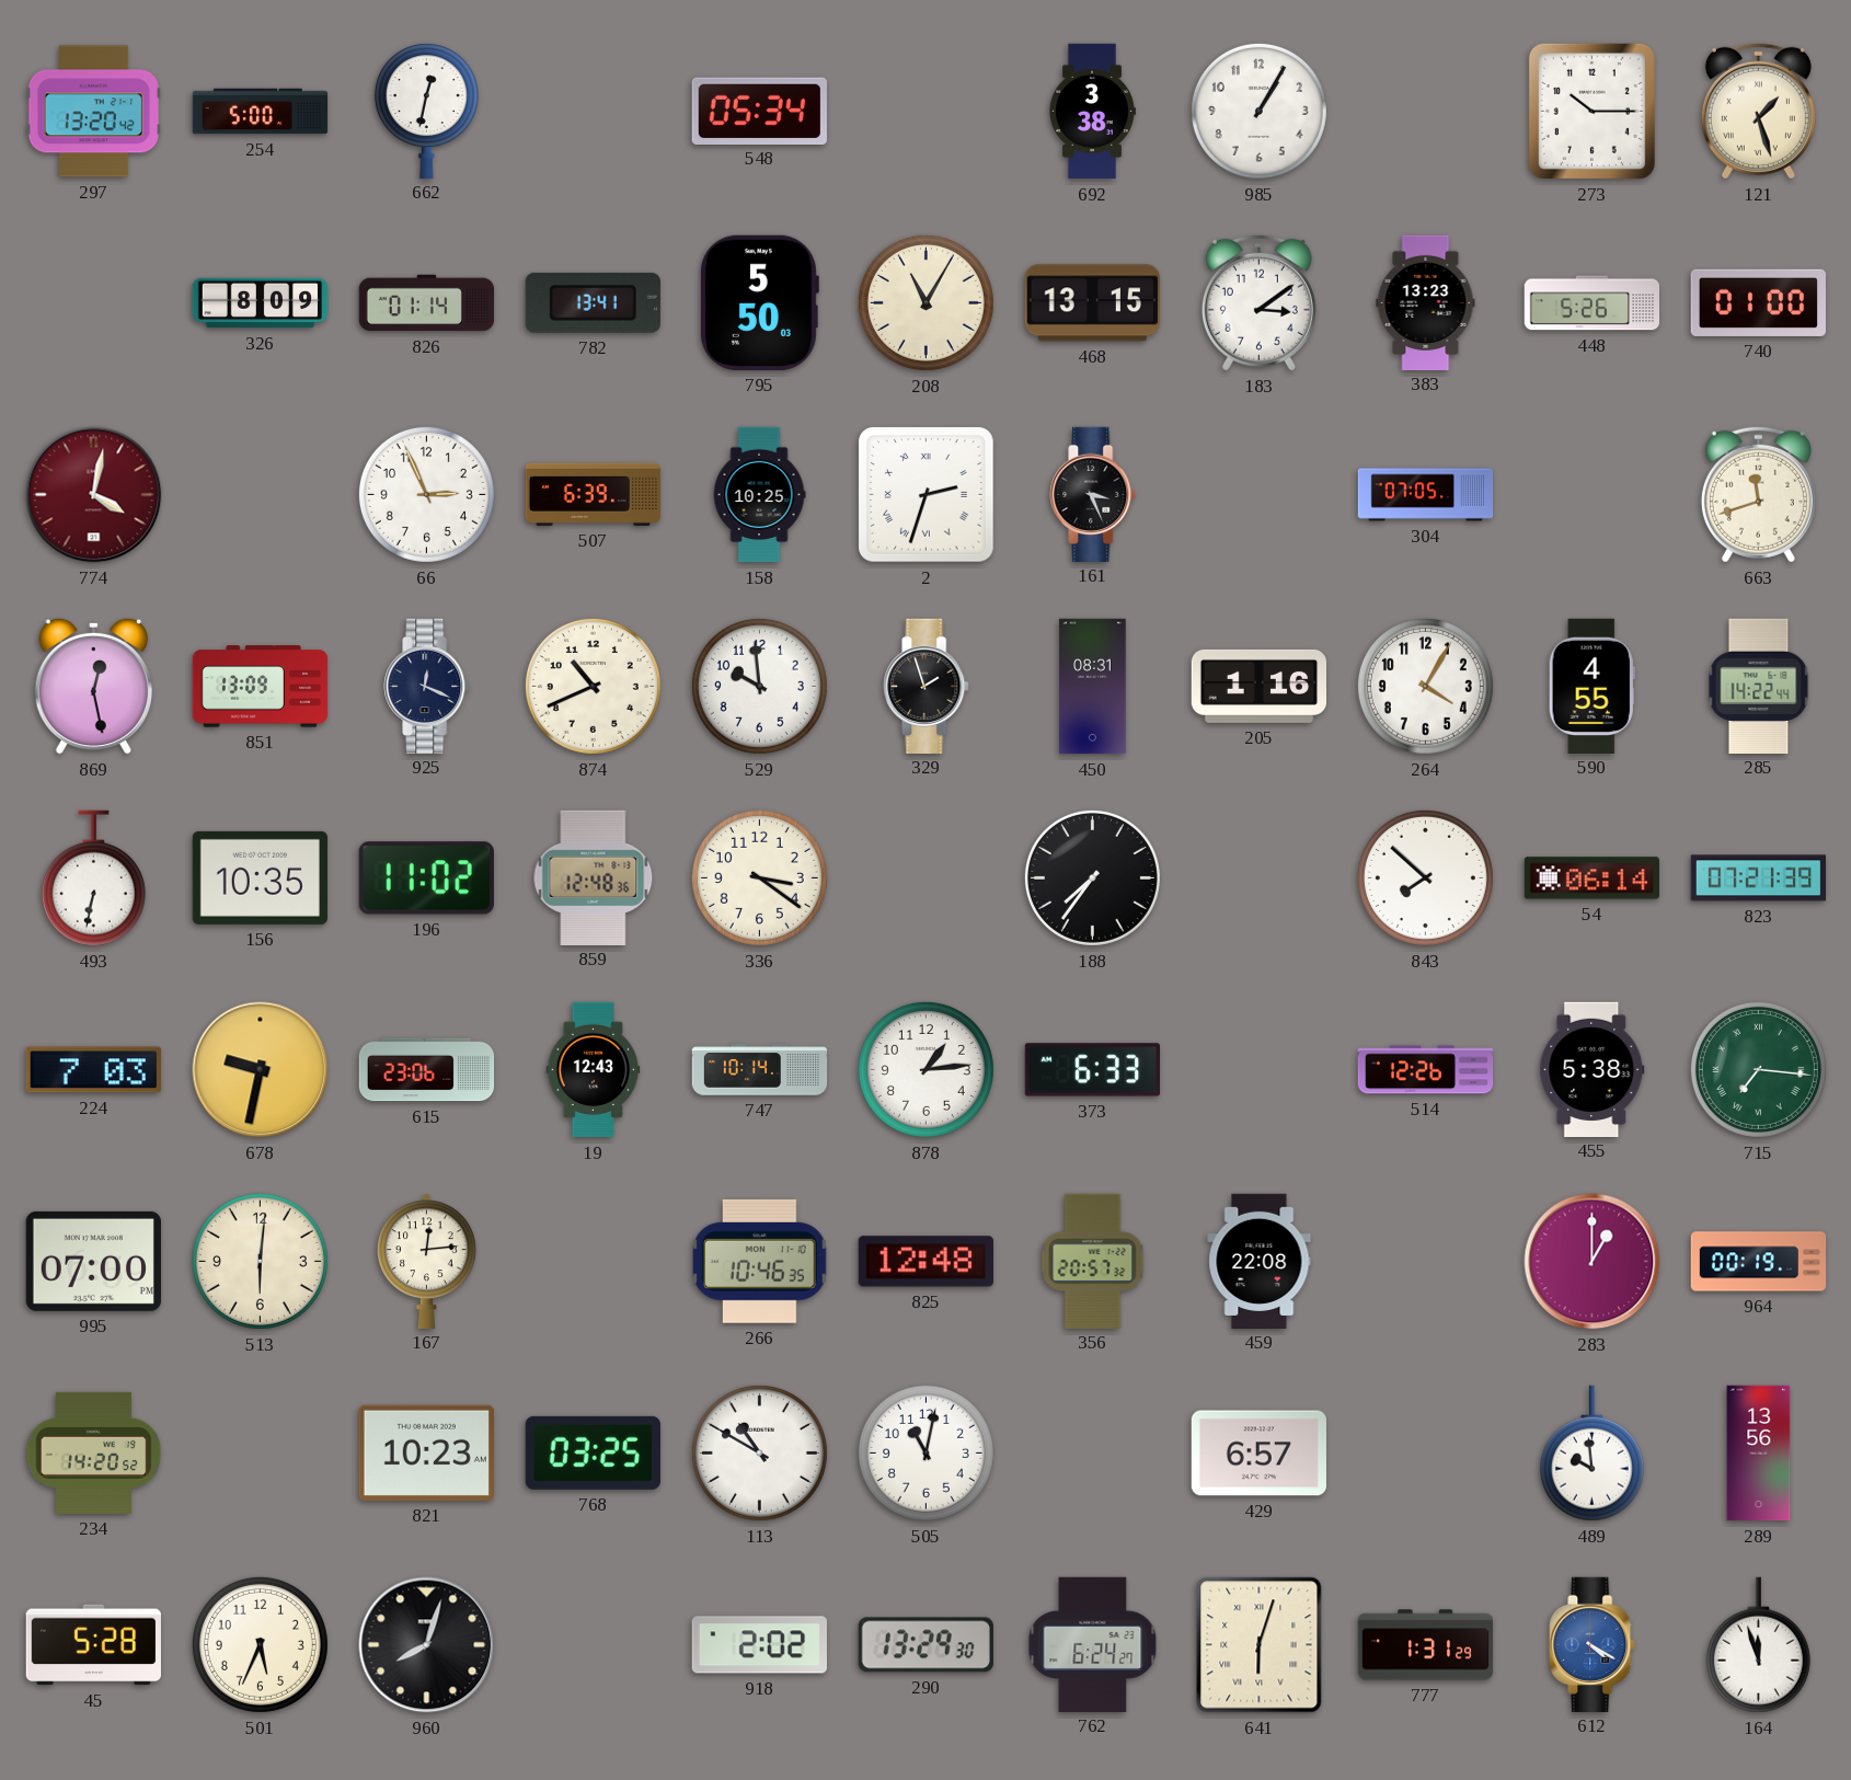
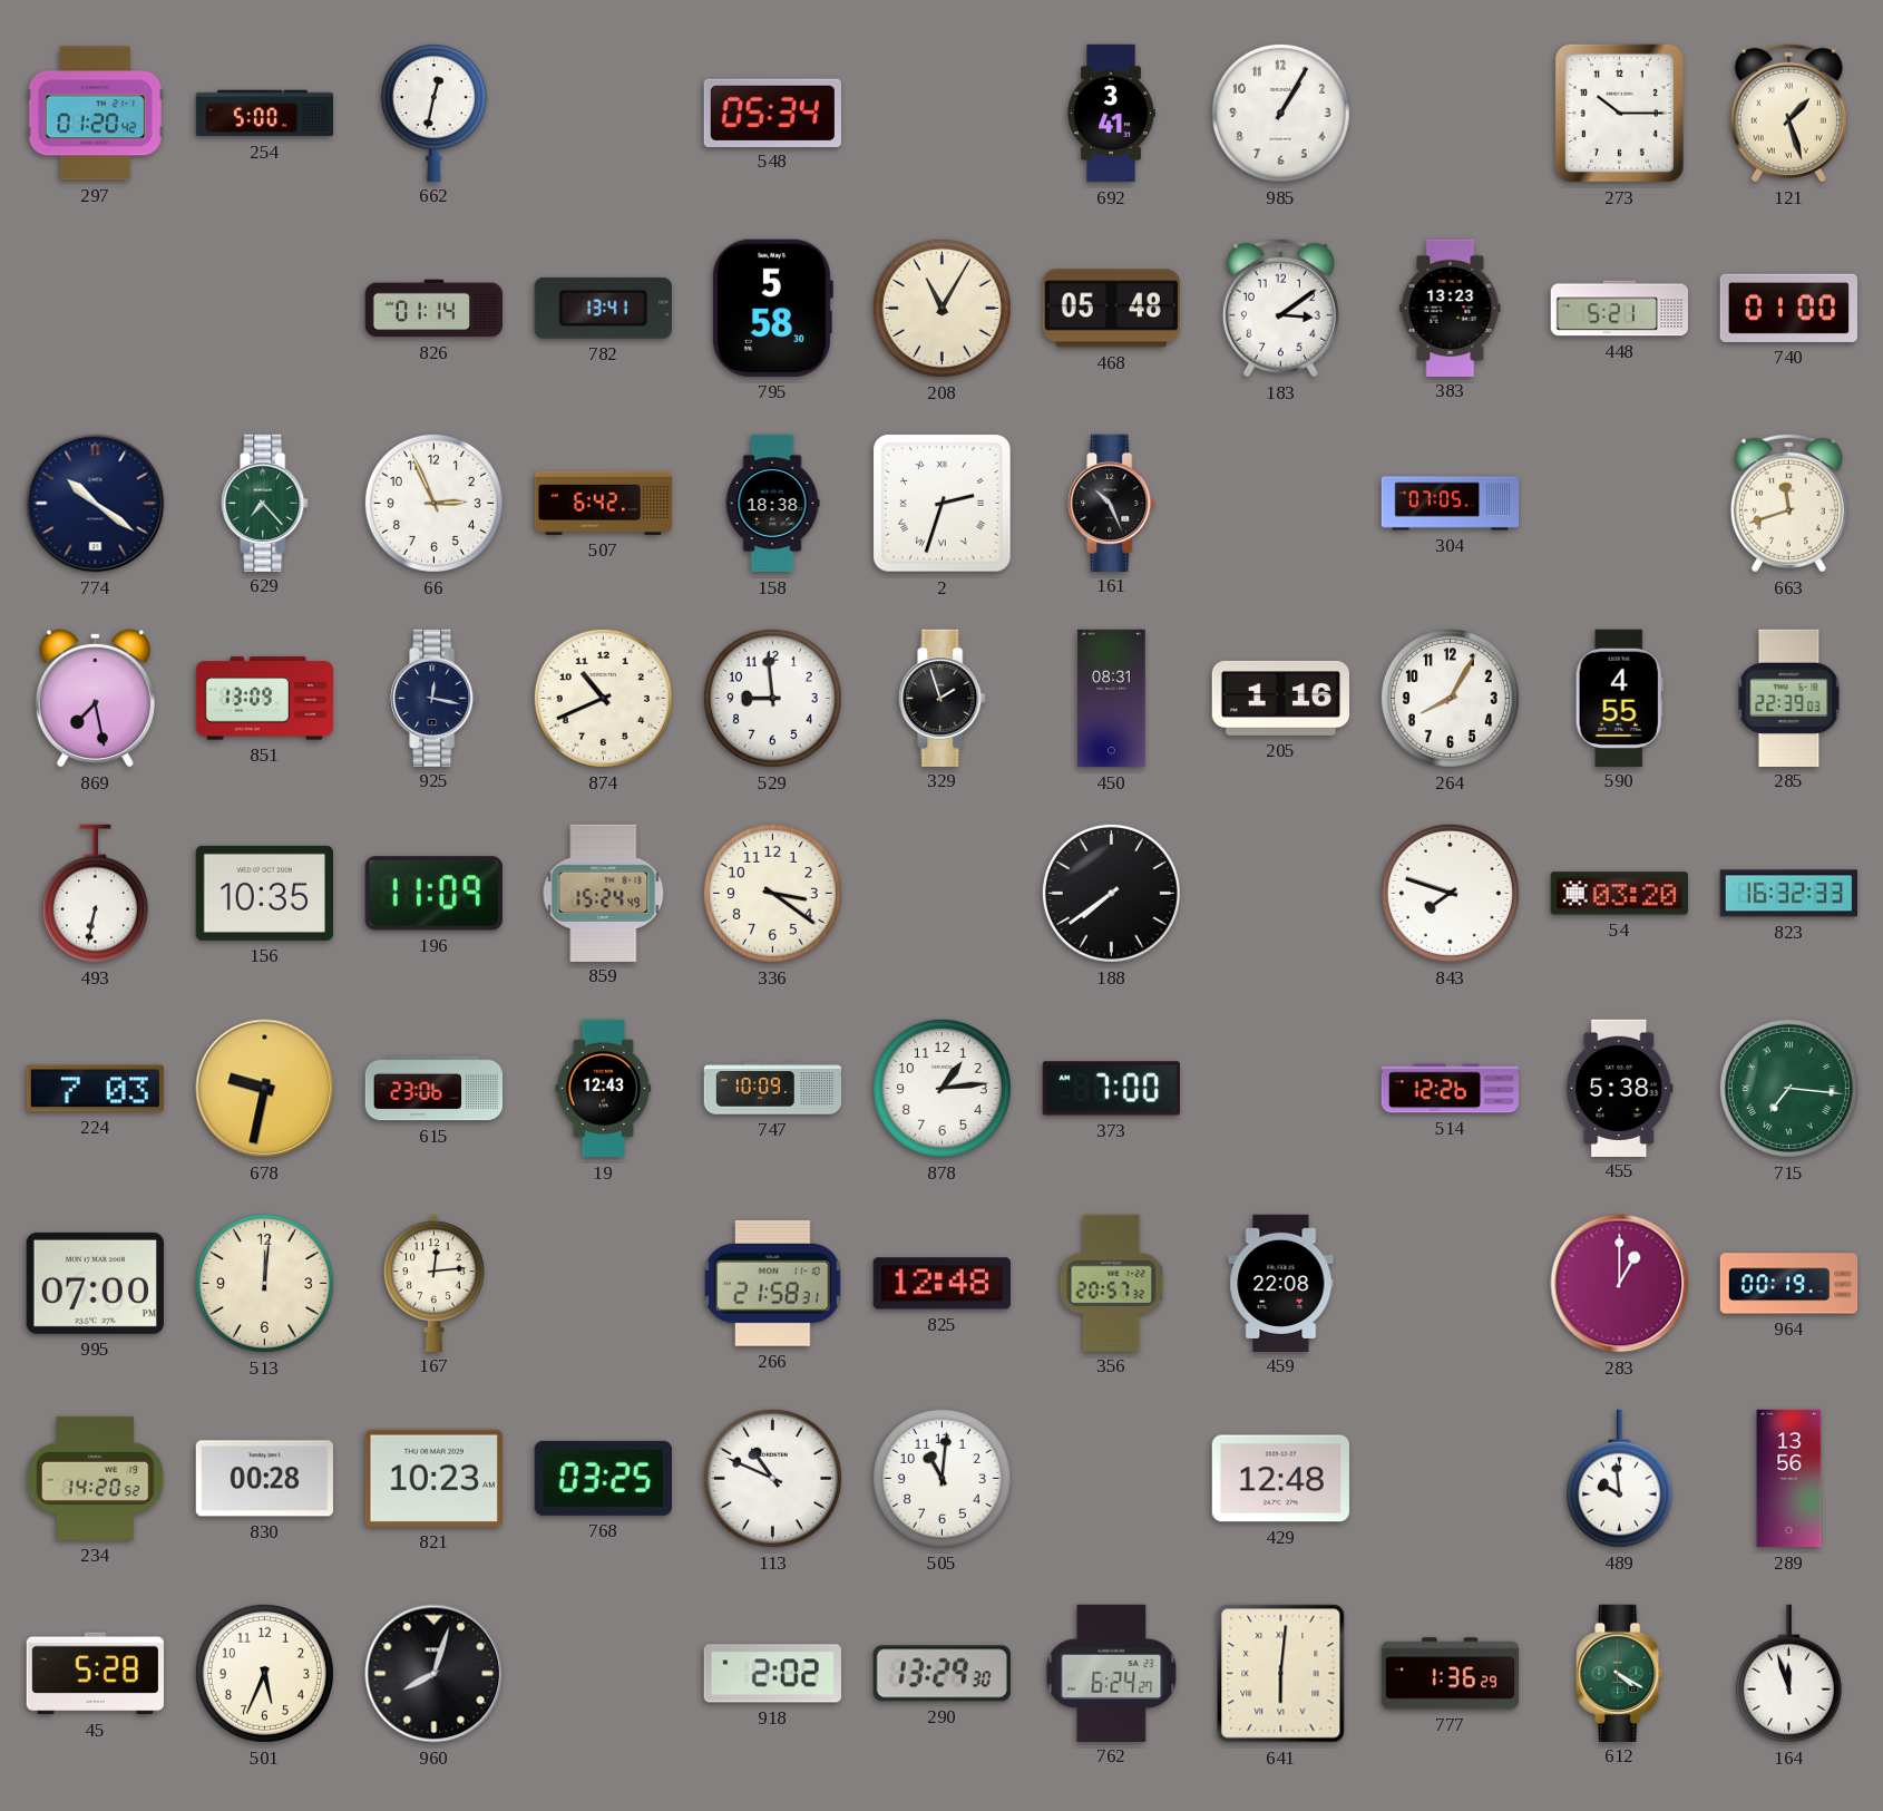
297: 13:20 -> 01:20 (95, 114)
692: 3:38 -> 3:41 (1111, 114)
326: 8:09 -> none (261, 303)
795: 5:50 -> 5:58 (773, 308)
468: 13:15 -> 05:48 (1111, 309)
448: 5:26 -> 5:21 (1619, 309)
774: 4:02 -> 10:21 (96, 504)
774 dial: burgundy -> navy (96, 504)
629: none -> 7:23 (265, 503)
507: 6:39 -> 6:42 (604, 503)
158: 10:25 -> 18:38 (772, 504)
161: 3:26 -> 10:26 (1112, 503)
869: 12:28 -> 7:28 (95, 698)
925: 12:19 -> 12:17 (435, 698)
529: 9:59 -> 8:59 (772, 698)
264: 4:05 -> 8:05 (1450, 698)
285: 14:22 -> 22:39 (1789, 698)
196: 11:02 -> 11:09 (433, 894)
859: 12:48 -> 15:24 (604, 893)
188: 7:36 -> 7:39 (1111, 893)
843: 7:52 -> 7:48 (1450, 893)
54: 06:14 -> 03:20 (1619, 894)
823: 07:21 -> 16:32 (1788, 894)
747: 10:14 -> 10:09 (773, 1089)
373: 6:33 -> 7:00 (1111, 1089)
513: 6:01 -> 12:01 (264, 1283)
266: 10:46 -> 21:58 (773, 1283)
830: none -> 00:28 (264, 1479)
113: 10:50 -> 10:49 (772, 1478)
505: 11:02 -> 11:01 (942, 1478)
429: 6:57 -> 12:48 (1280, 1479)
641: 6:03 -> 6:01 (1281, 1674)
777: 1:31 -> 1:36 (1451, 1674)
612 dial: blue -> green (1620, 1673)
